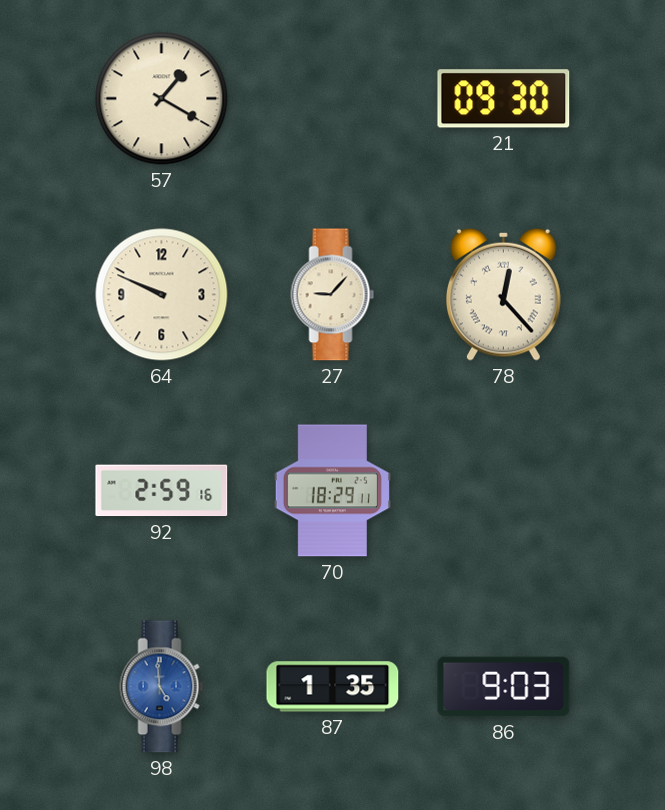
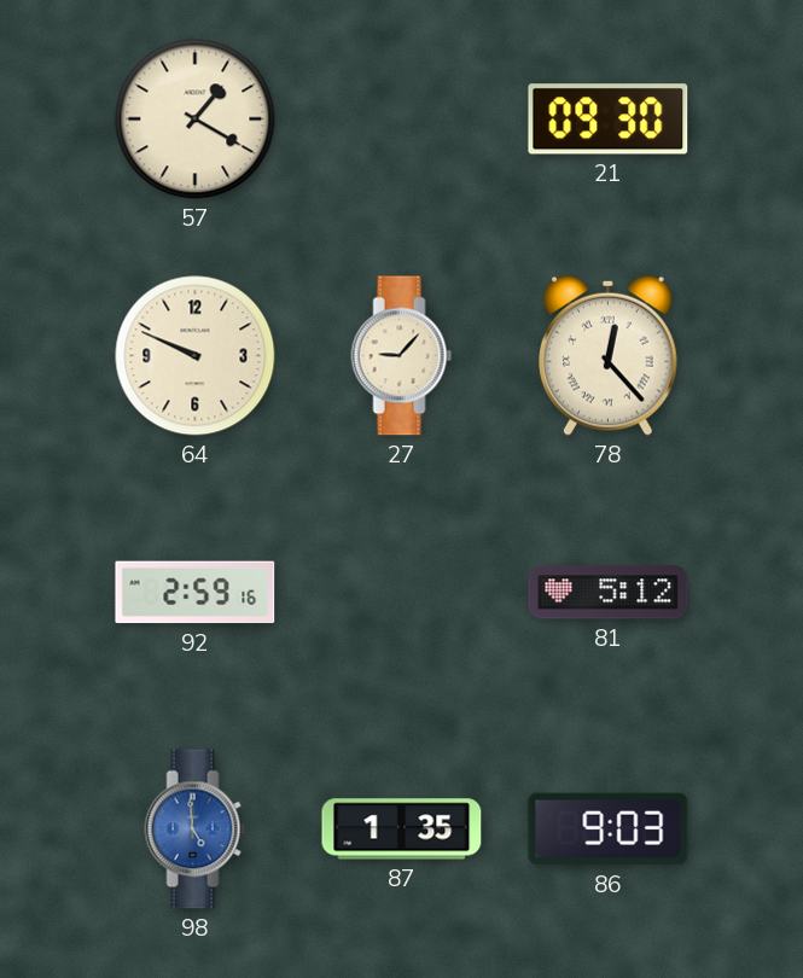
70: 18:29 -> none (332, 491)
81: none -> 5:12 (609, 593)
